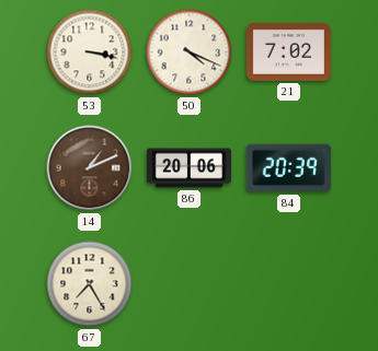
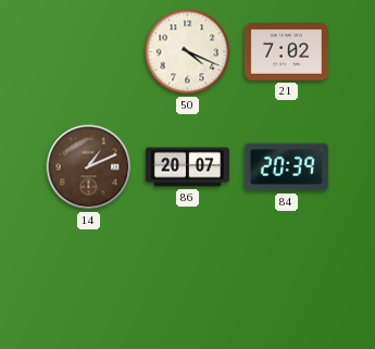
53: 3:17 -> none (90, 52)
86: 20:06 -> 20:07 (187, 167)
67: 7:25 -> none (90, 284)
